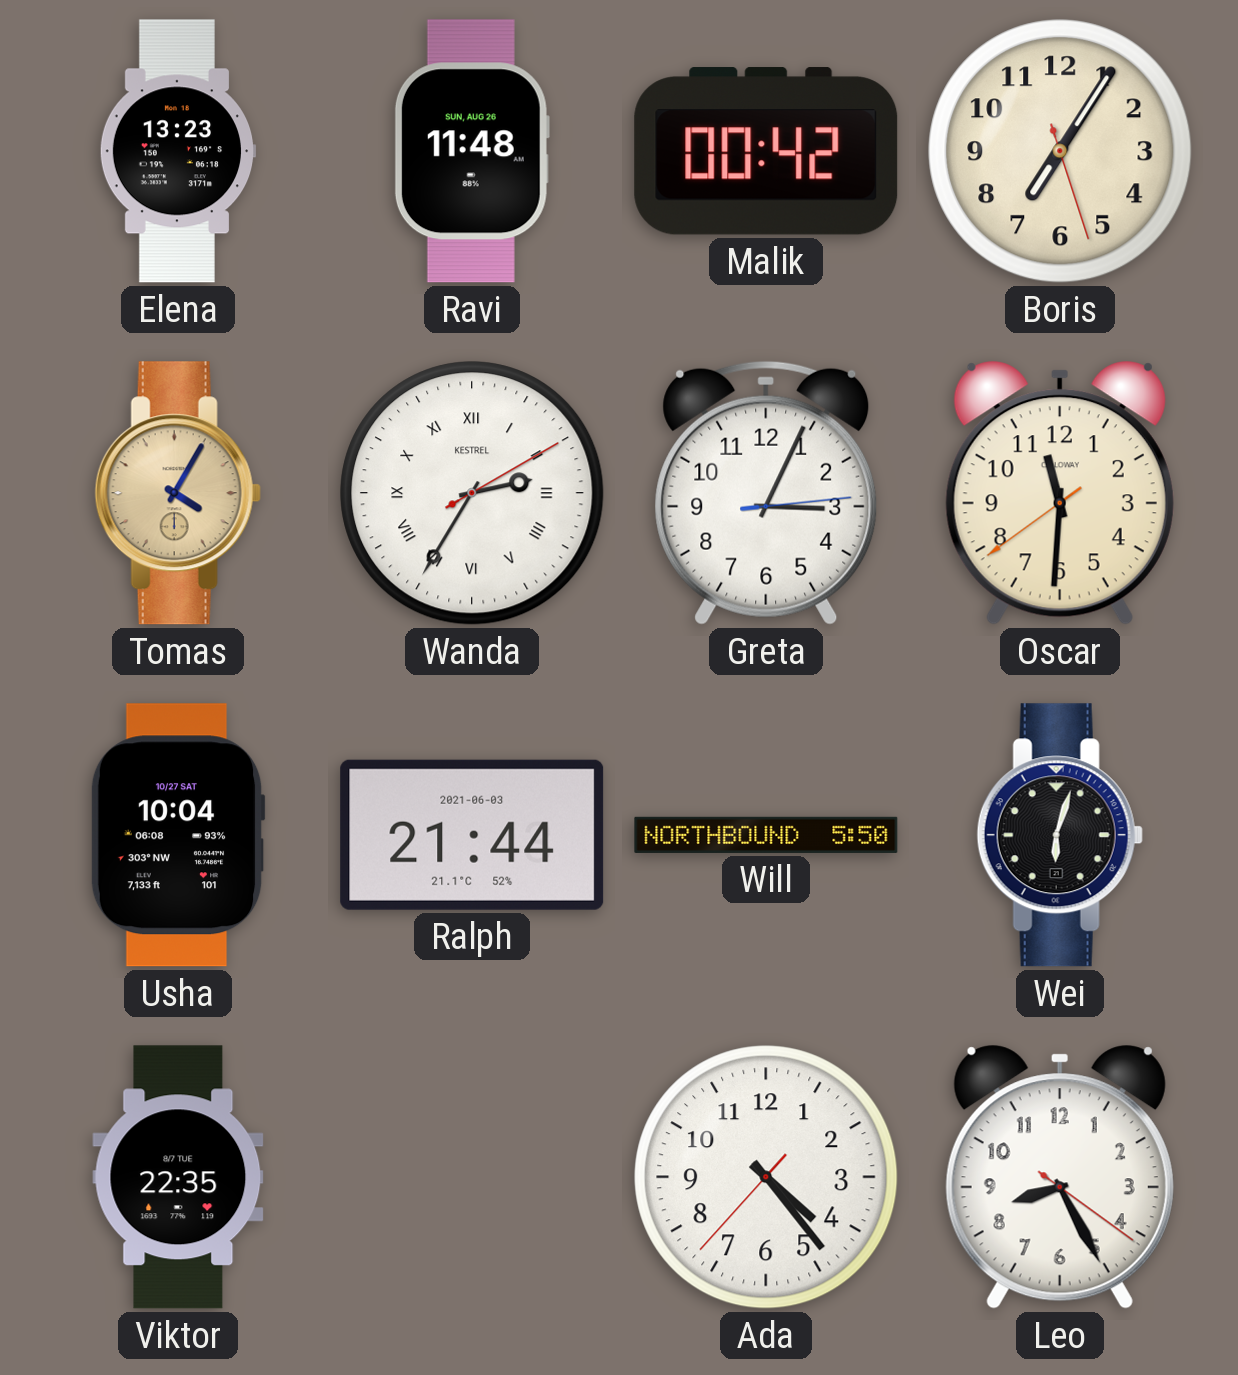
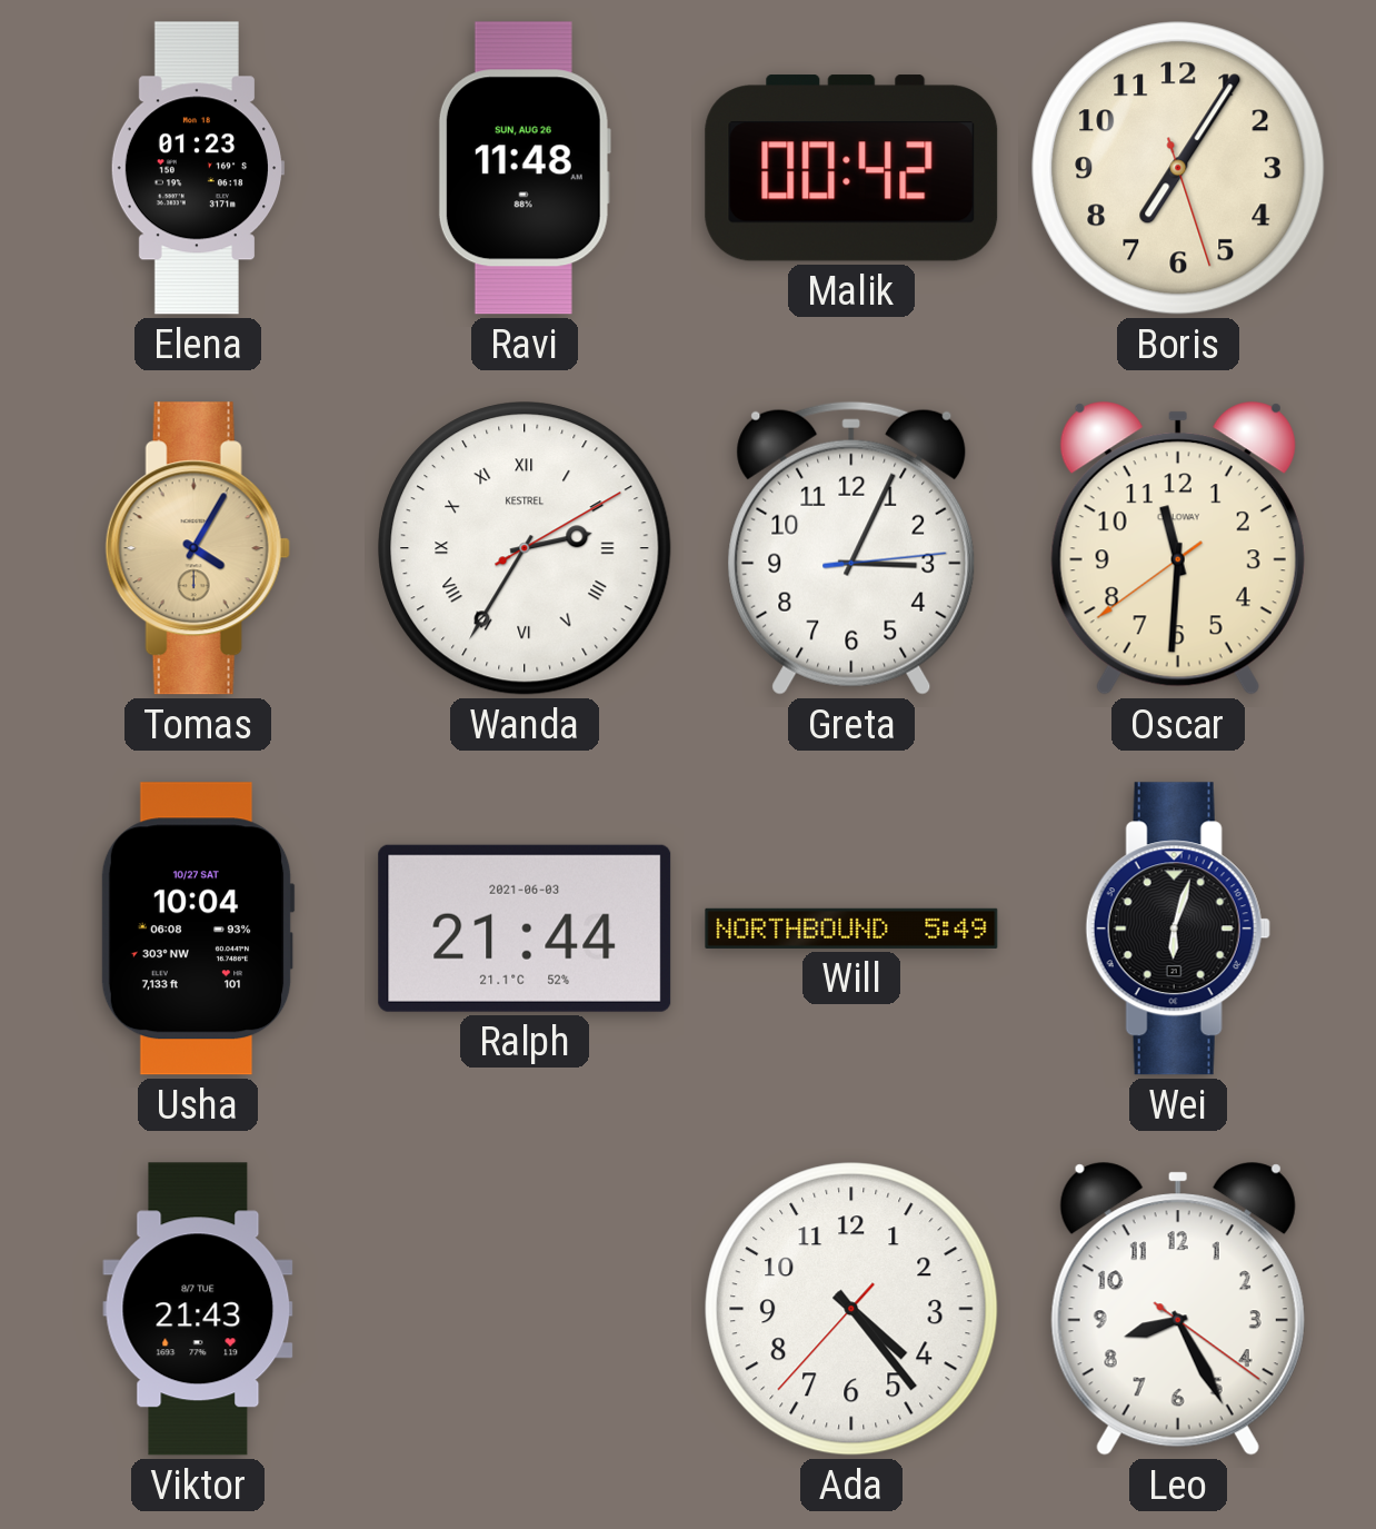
Elena: 13:23 -> 01:23 (198, 168)
Will: 5:50 -> 5:49 (851, 929)
Viktor: 22:35 -> 21:43 (198, 1309)
